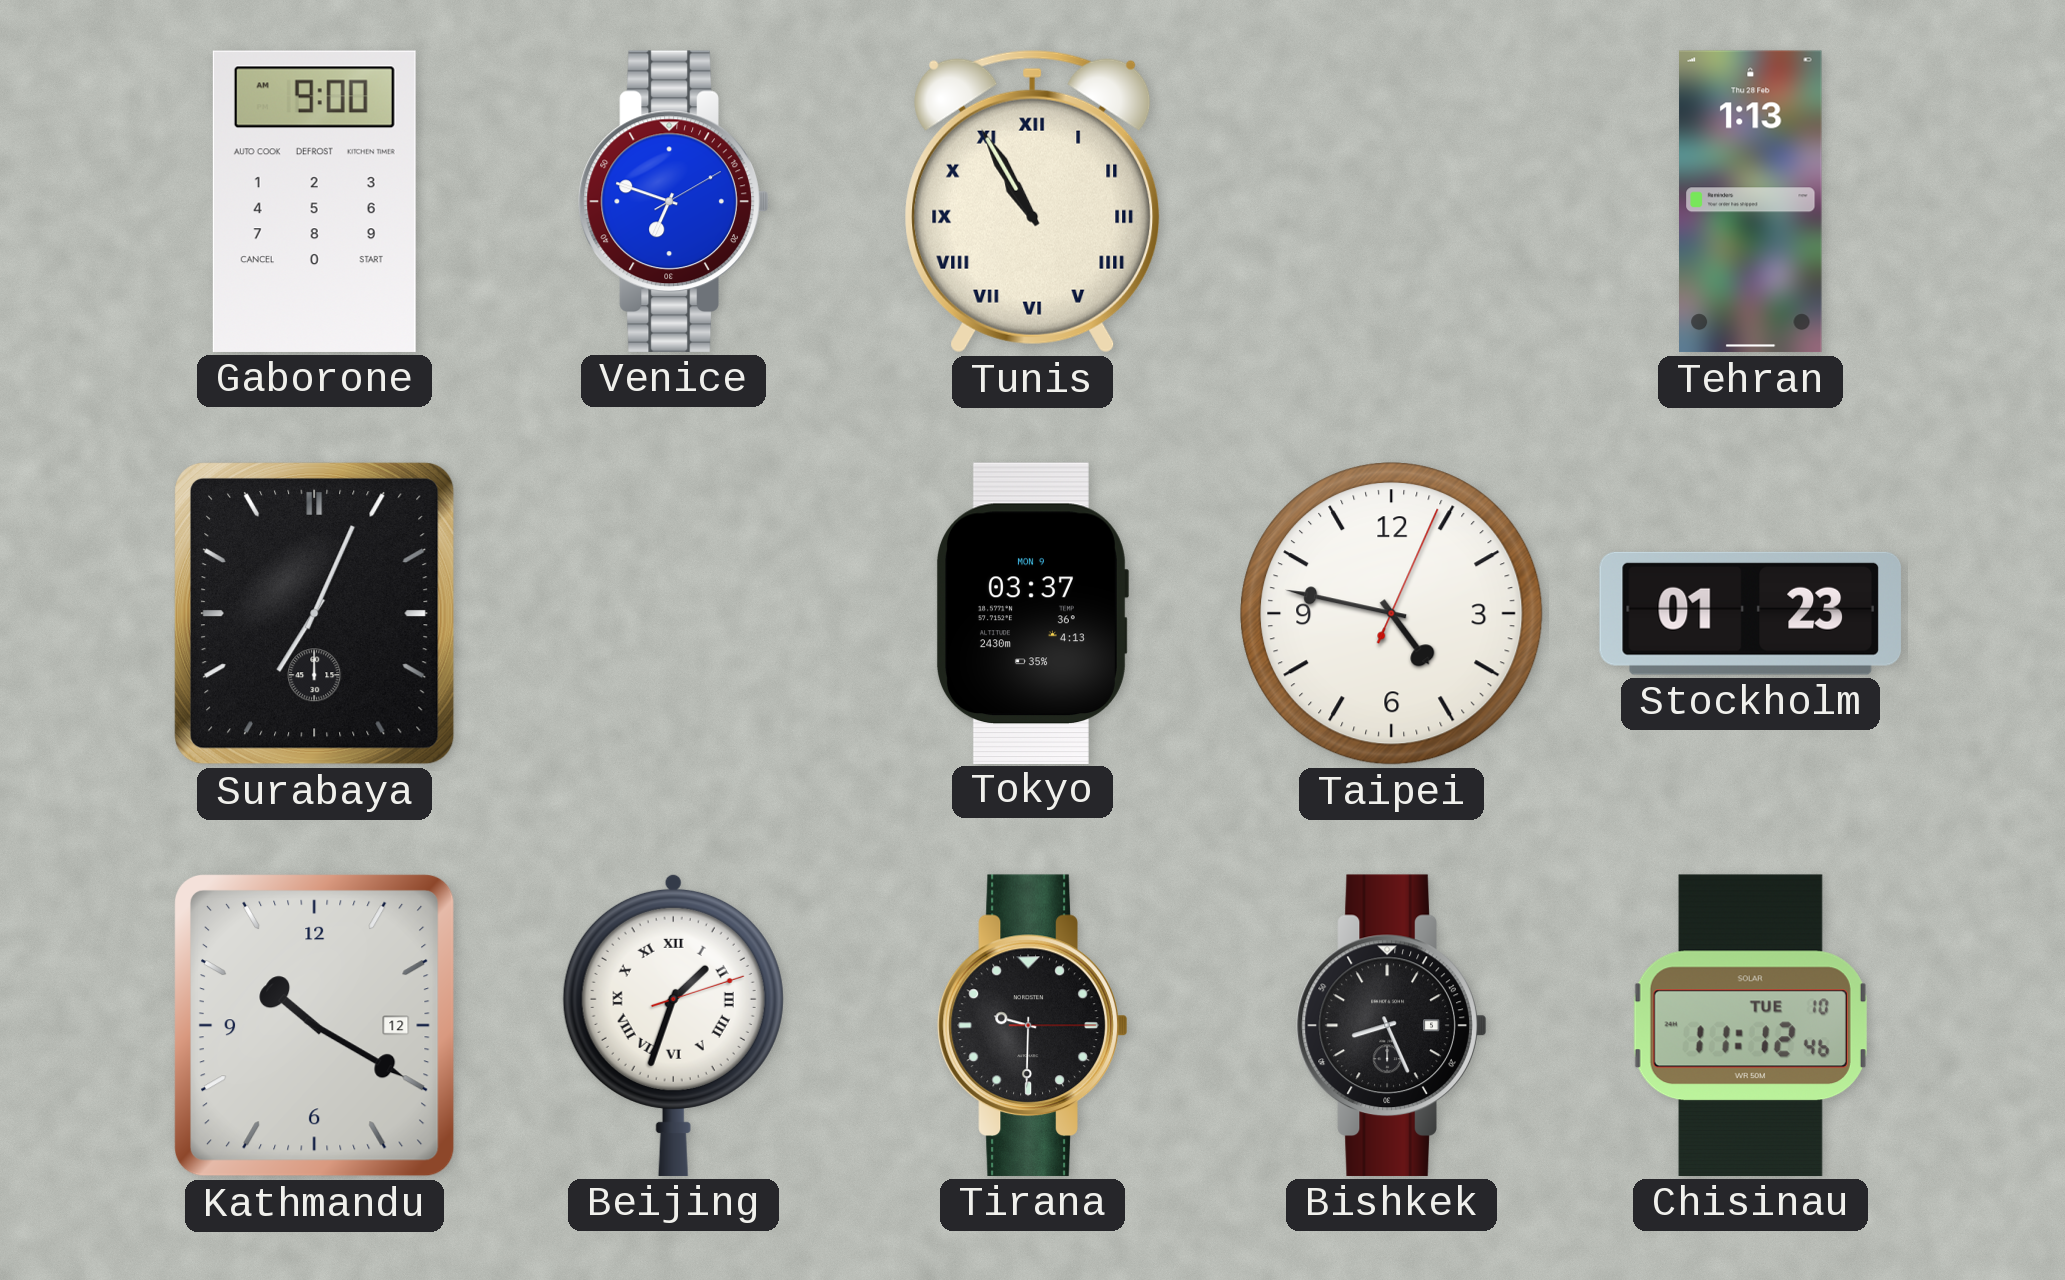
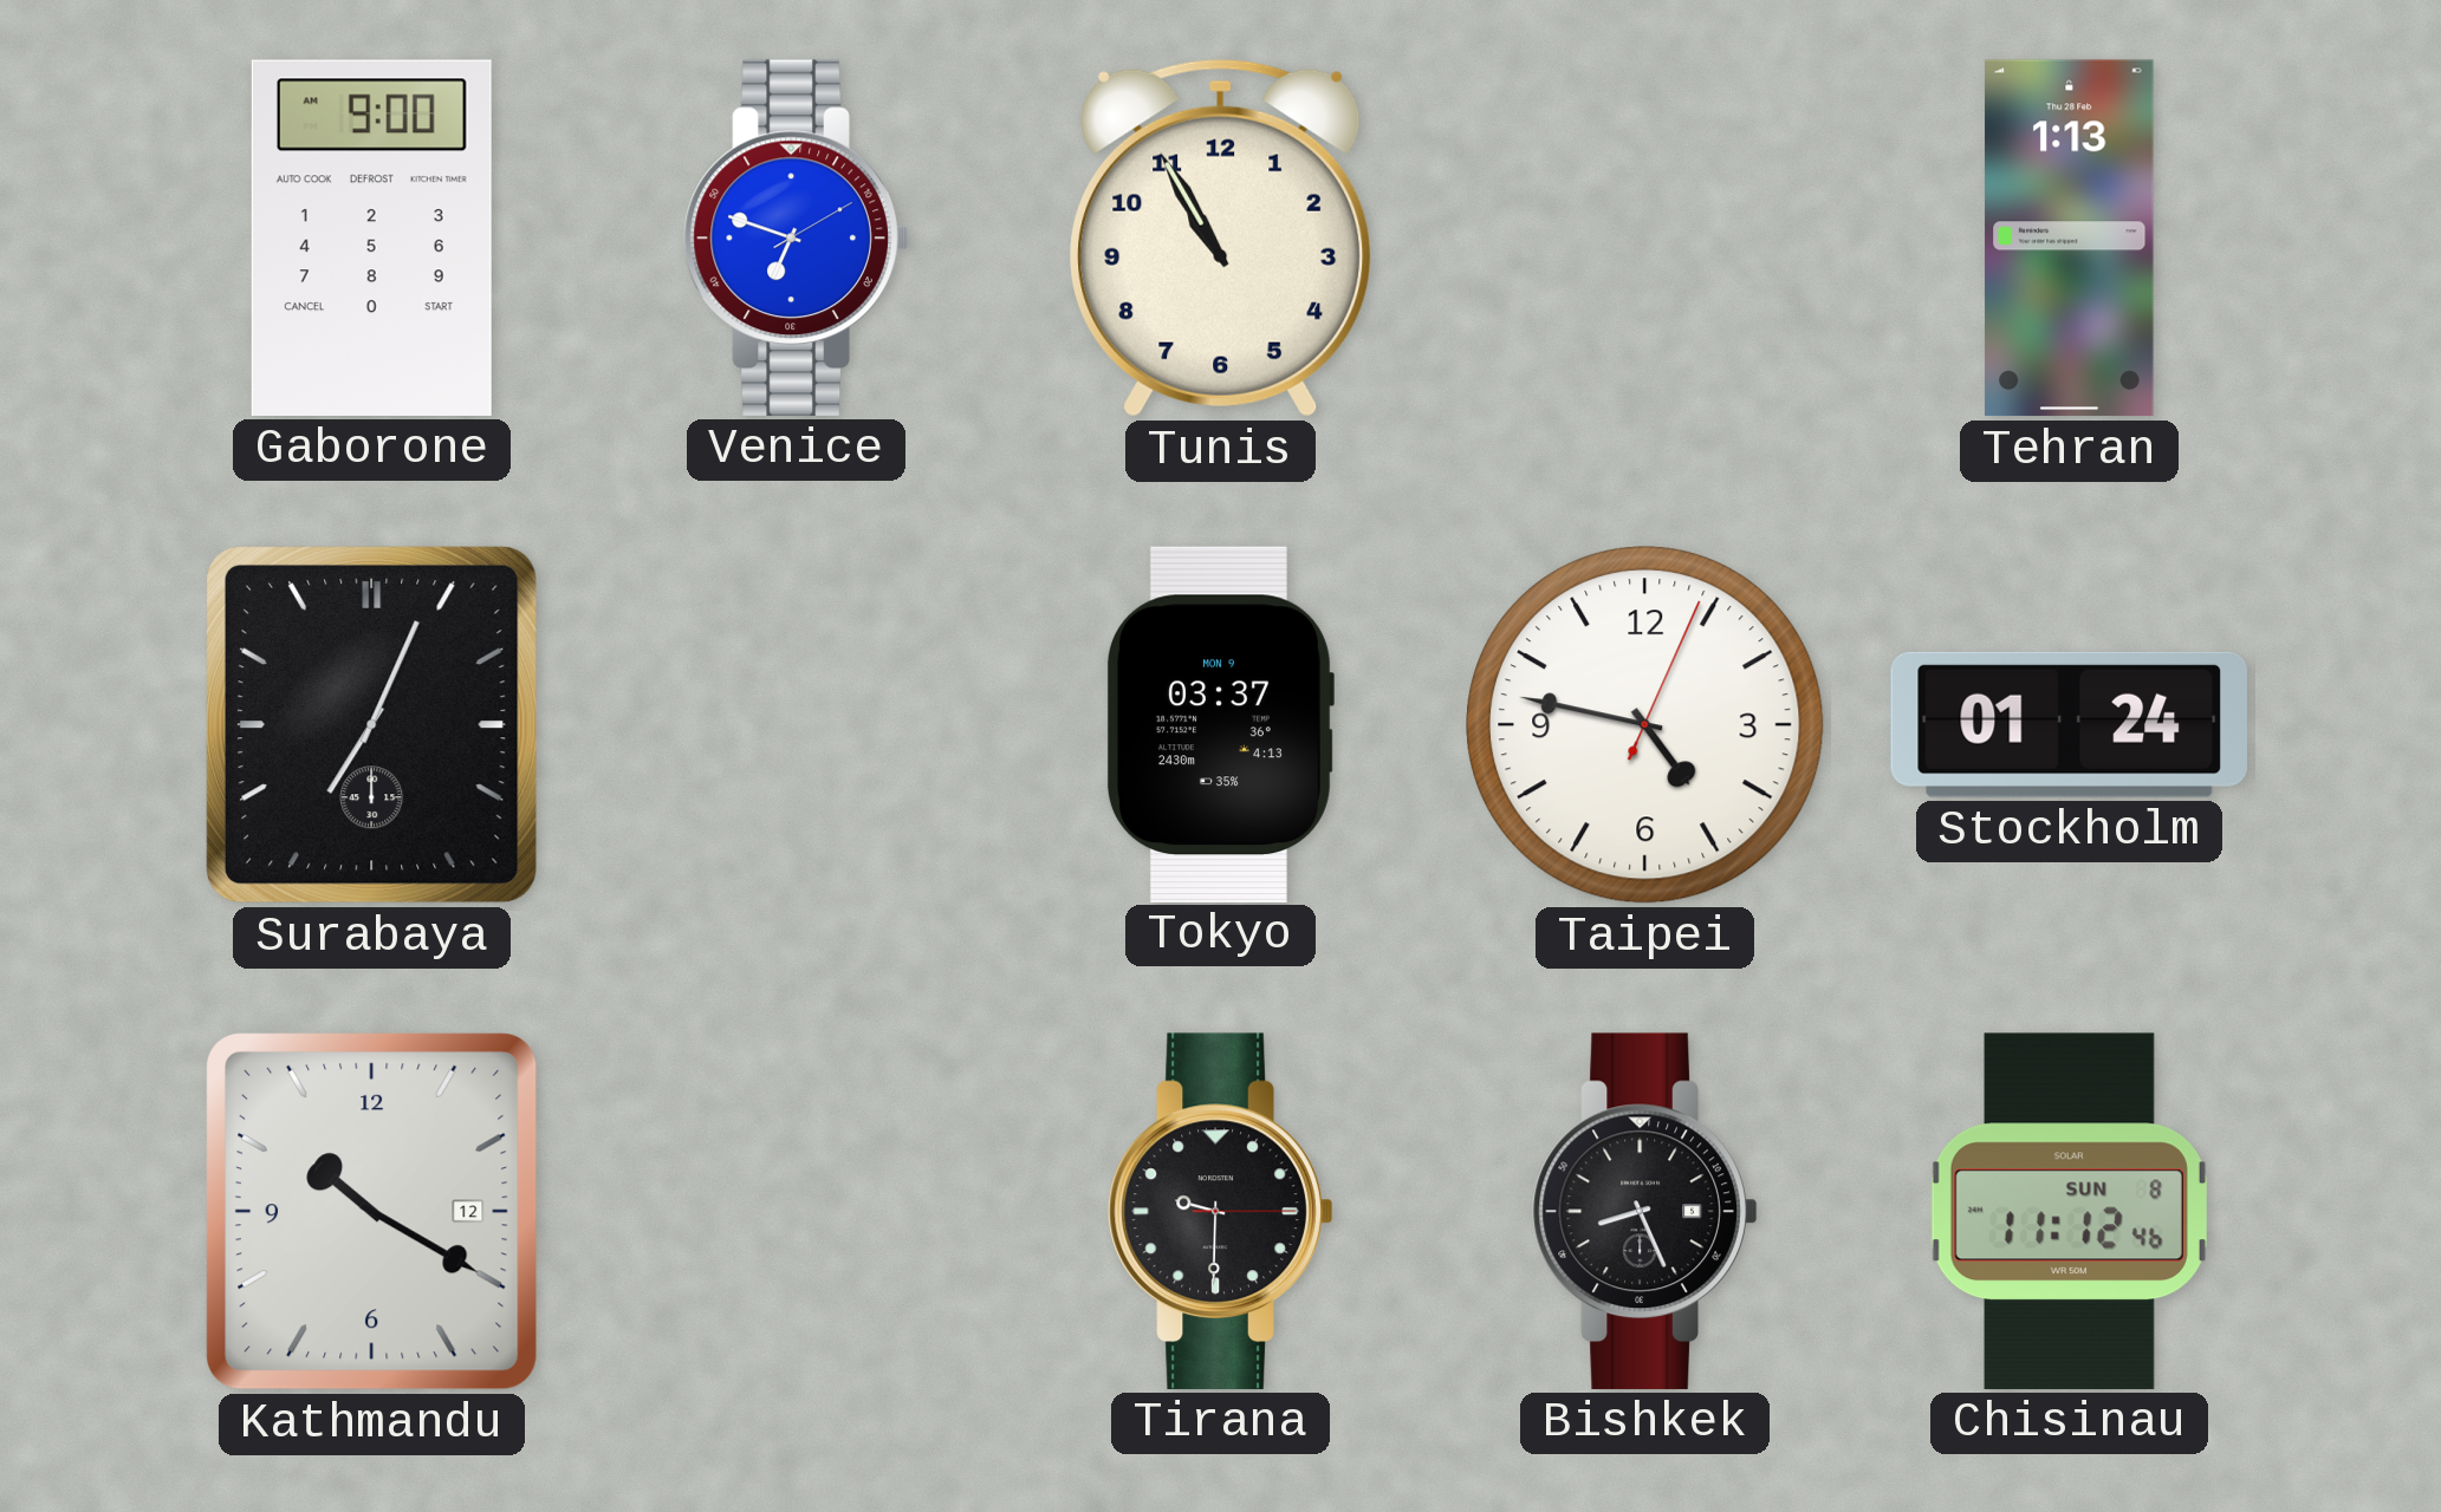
Tunis numerals: Roman -> Arabic (1221, 237)
Stockholm: 01:23 -> 01:24 (2069, 724)
Beijing: 1:33 -> none (673, 1025)
Chisinau date: TUE 10 -> SUN 8 (2069, 1211)
